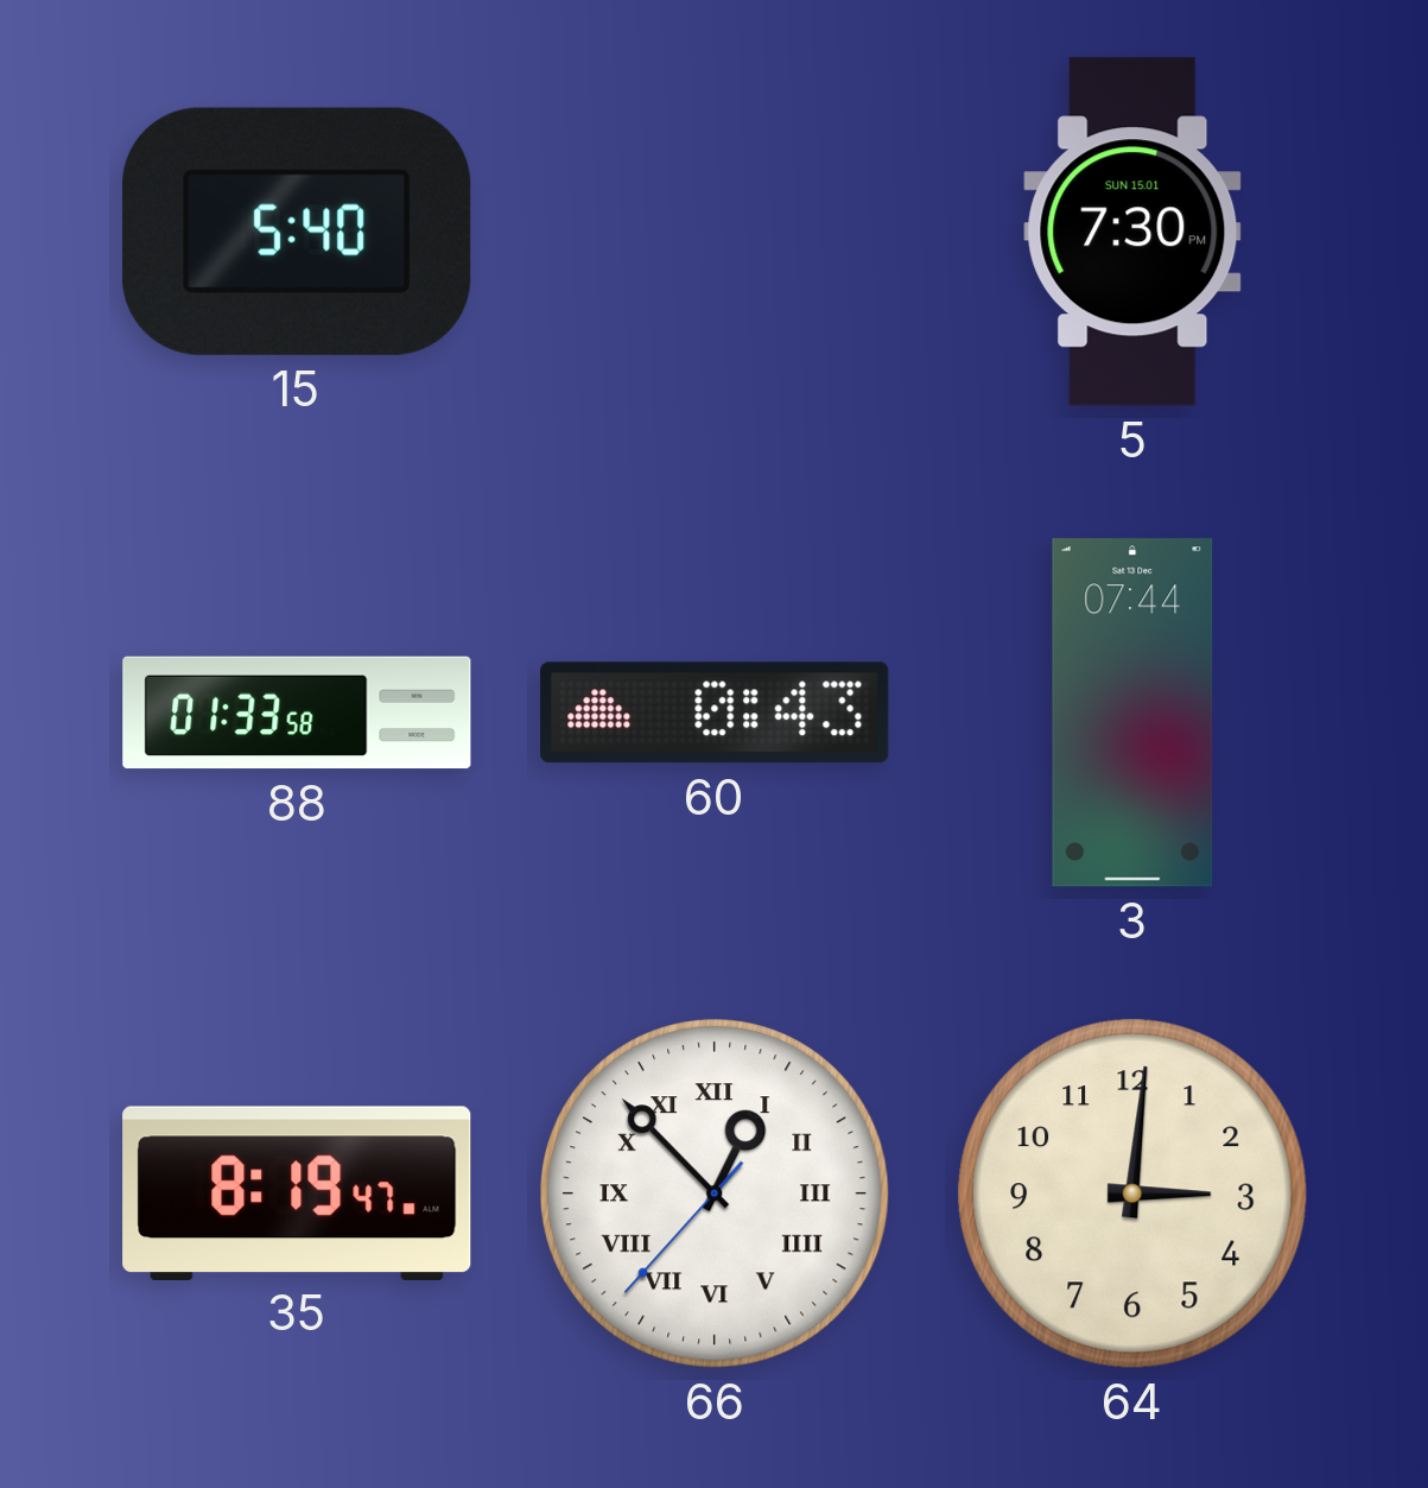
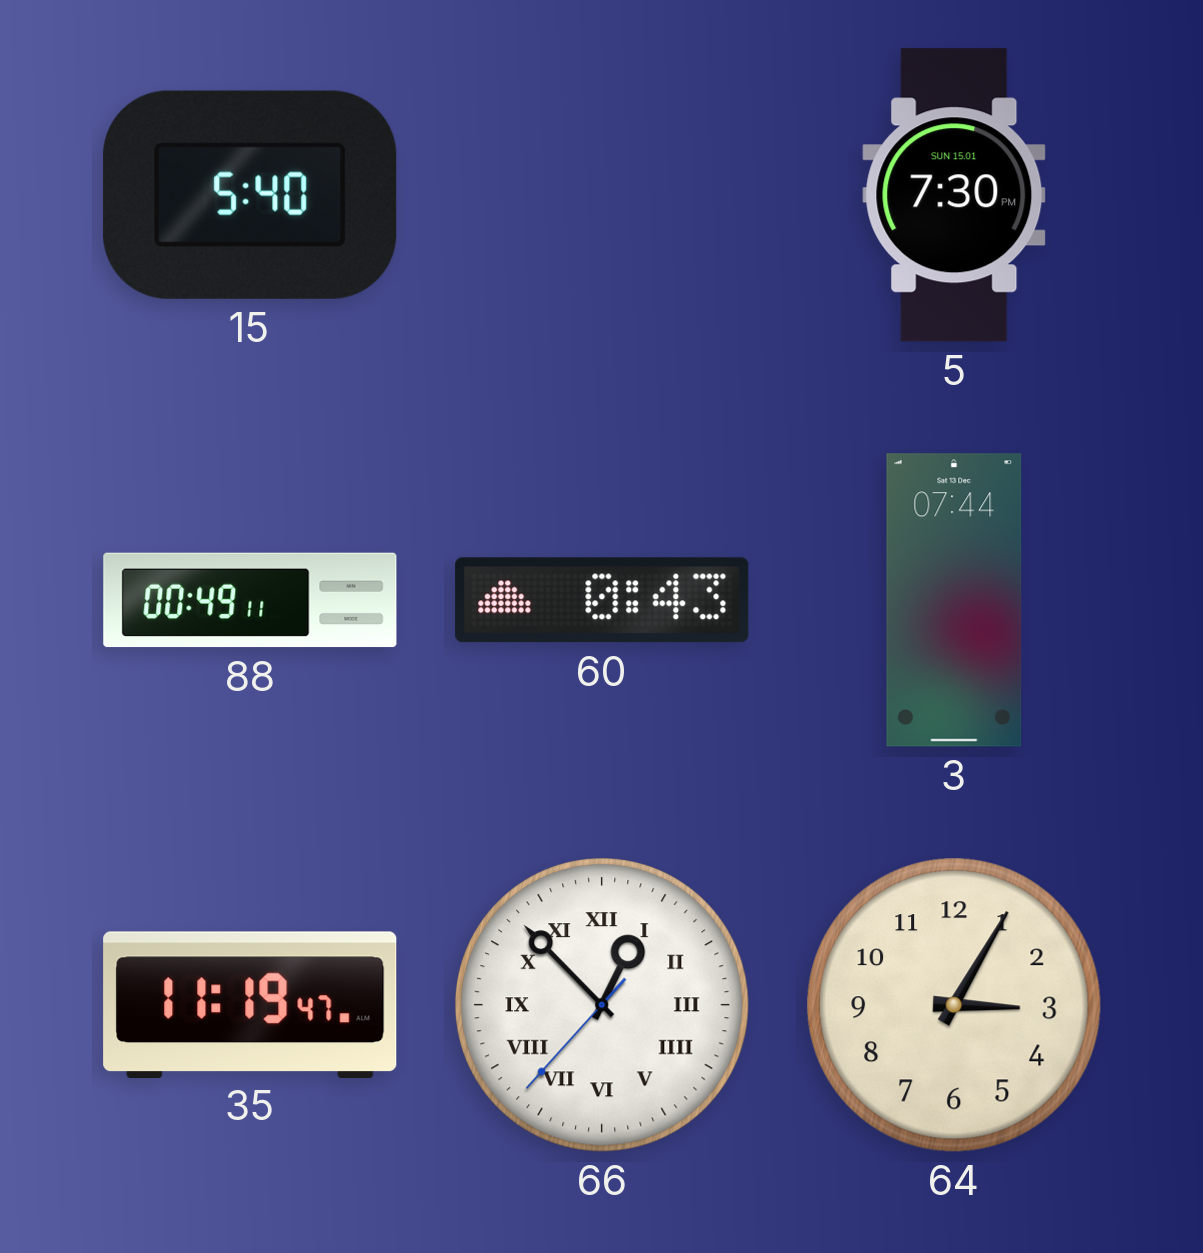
88: 01:33 -> 00:49 (250, 600)
35: 8:19 -> 11:19 (250, 1004)
64: 3:01 -> 3:05 (955, 1006)
